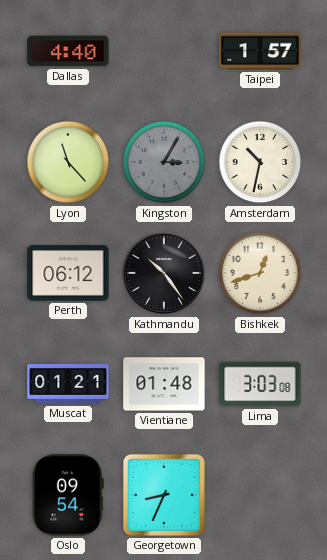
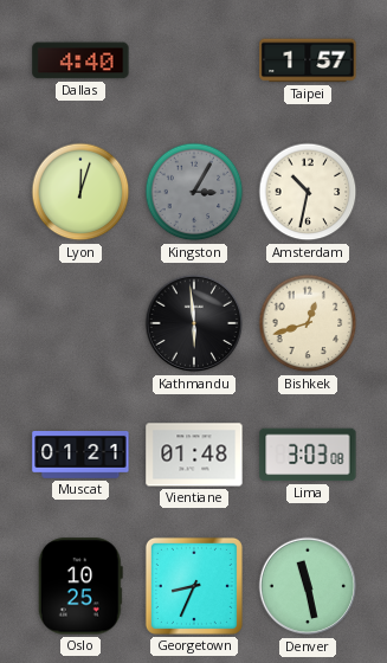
Lyon: 11:23 -> 12:03 (80, 192)
Perth: 06:12 -> none (68, 273)
Kathmandu: 10:24 -> 5:59 (194, 323)
Oslo: 09:54 -> 10:25 (80, 586)
Denver: none -> 11:28 (308, 586)
